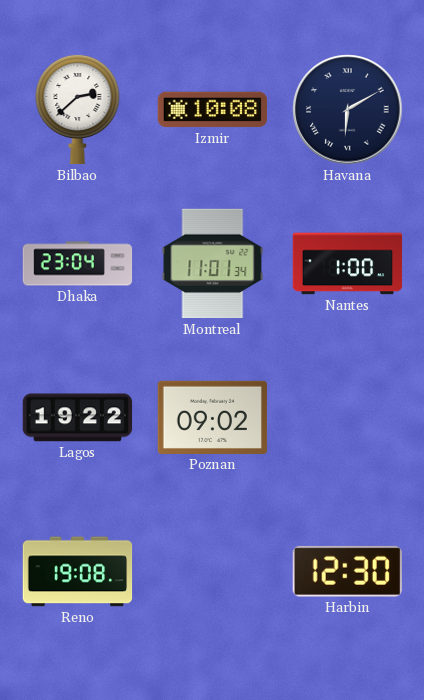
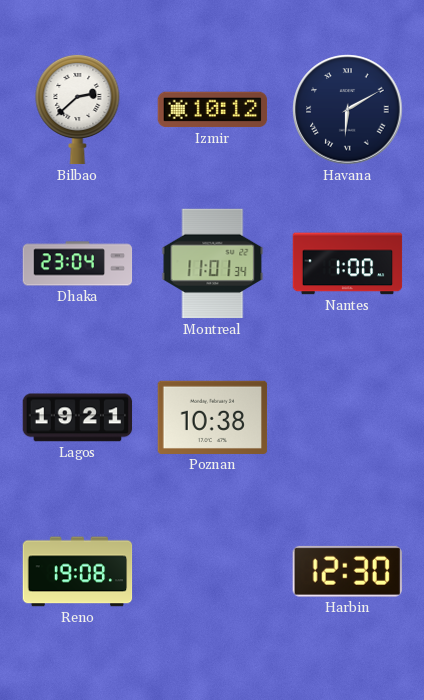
Izmir: 10:08 -> 10:12 (213, 110)
Lagos: 19:22 -> 19:21 (78, 418)
Poznan: 09:02 -> 10:38 (213, 417)
